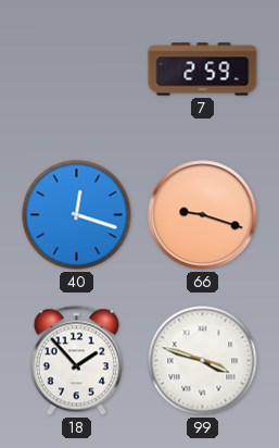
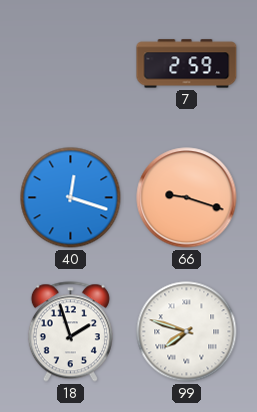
18: 1:53 -> 1:57 (70, 332)
99: 3:48 -> 7:48 (187, 332)
